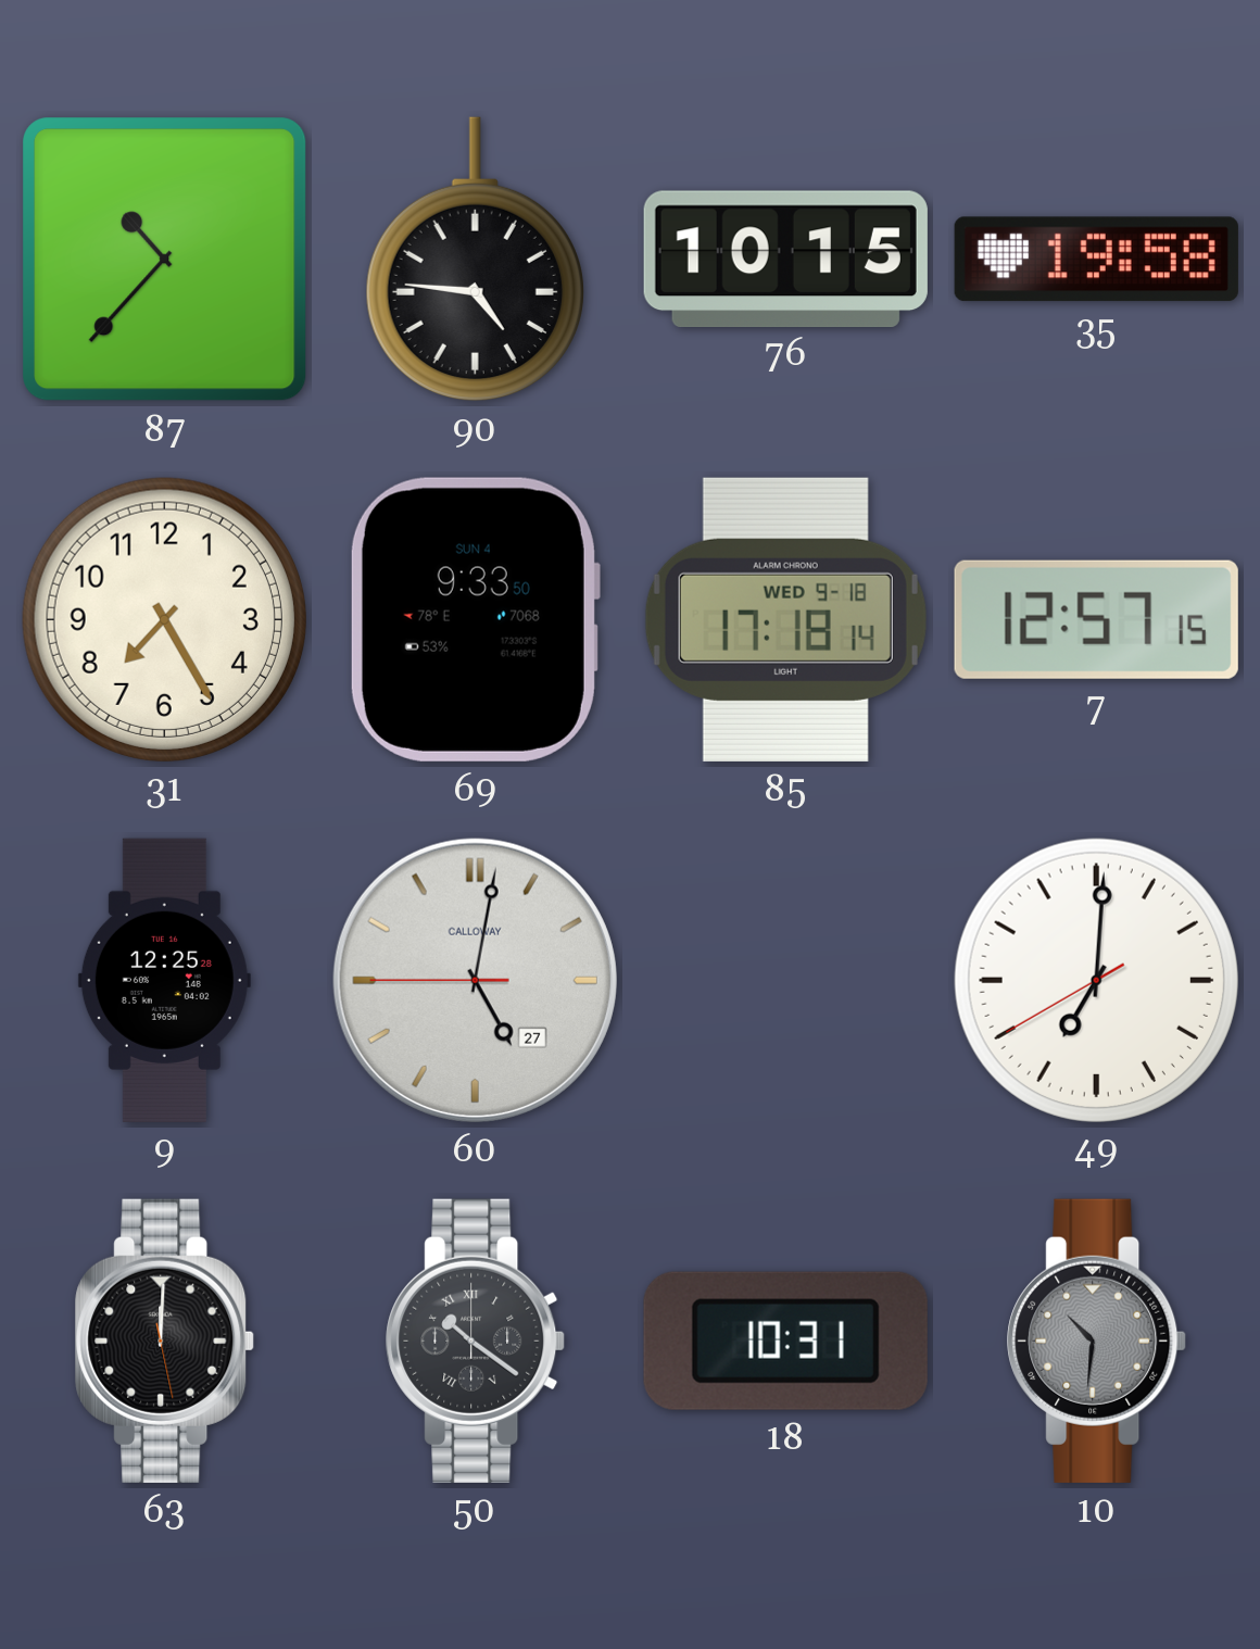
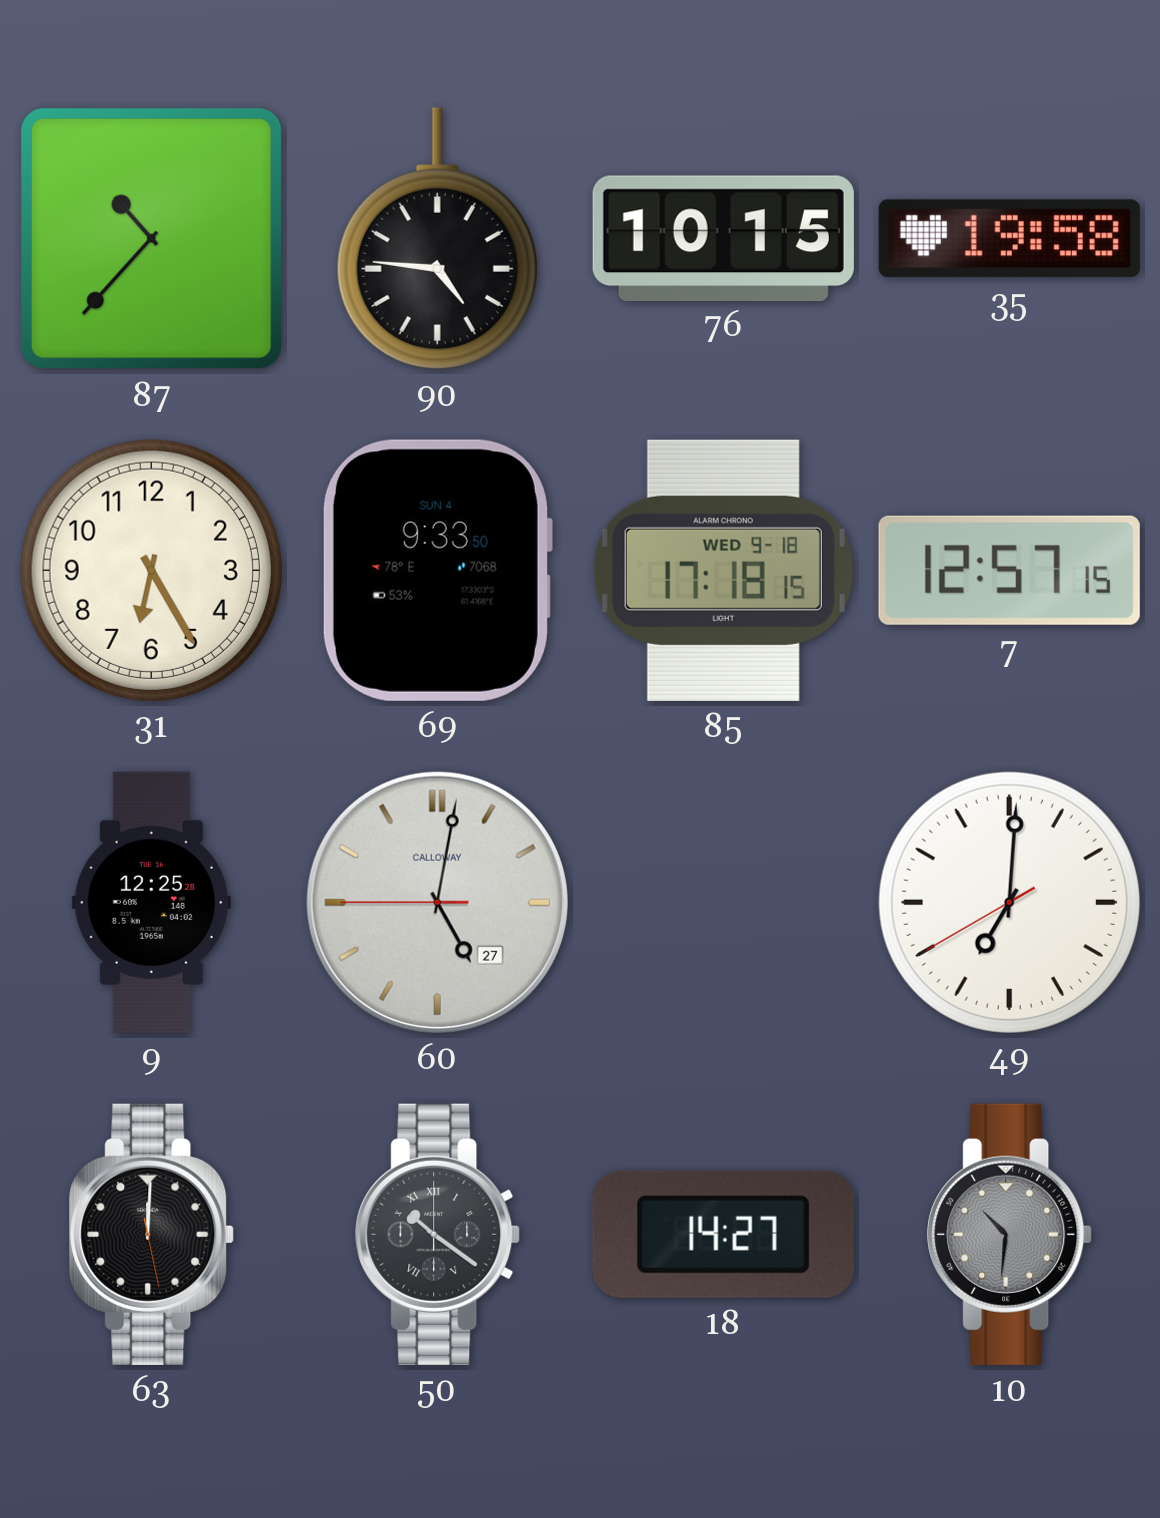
31: 7:25 -> 6:25 (151, 570)
85: 17:18:14 -> 17:18:15 (723, 570)
18: 10:31 -> 14:27 (723, 1234)
